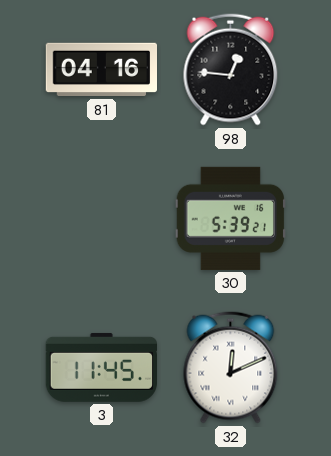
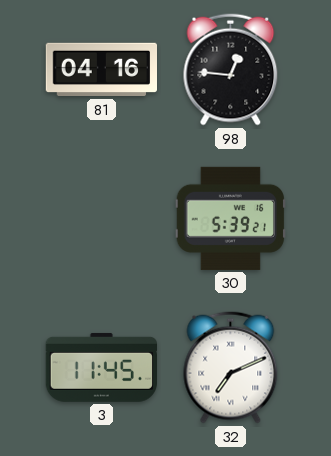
32: 12:11 -> 7:11 (231, 368)
